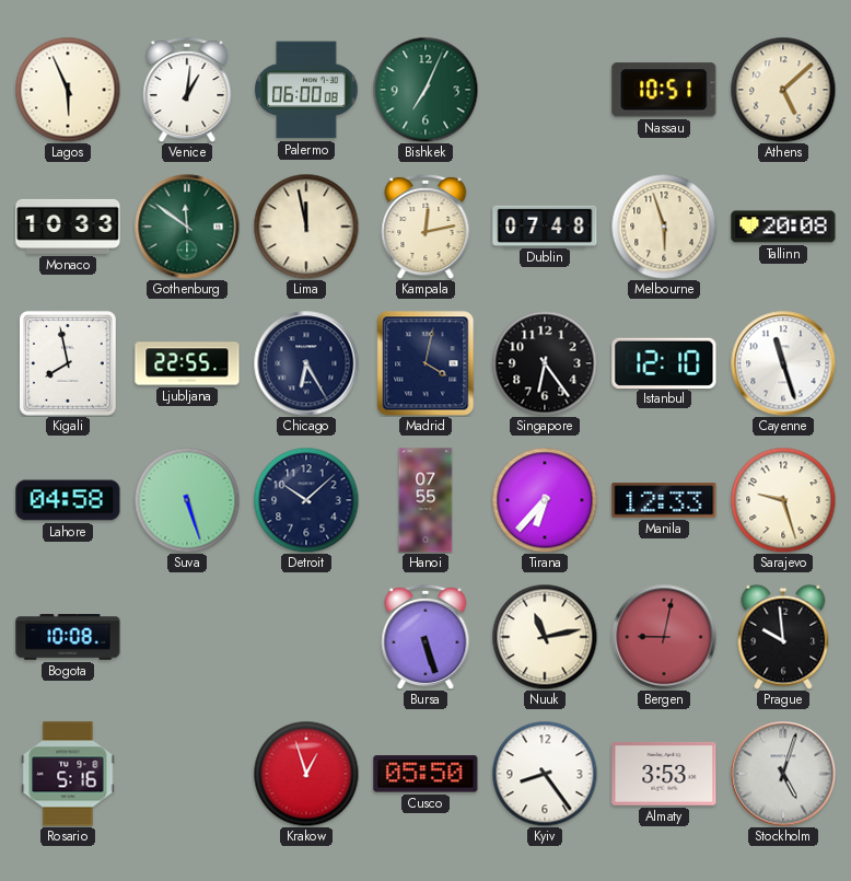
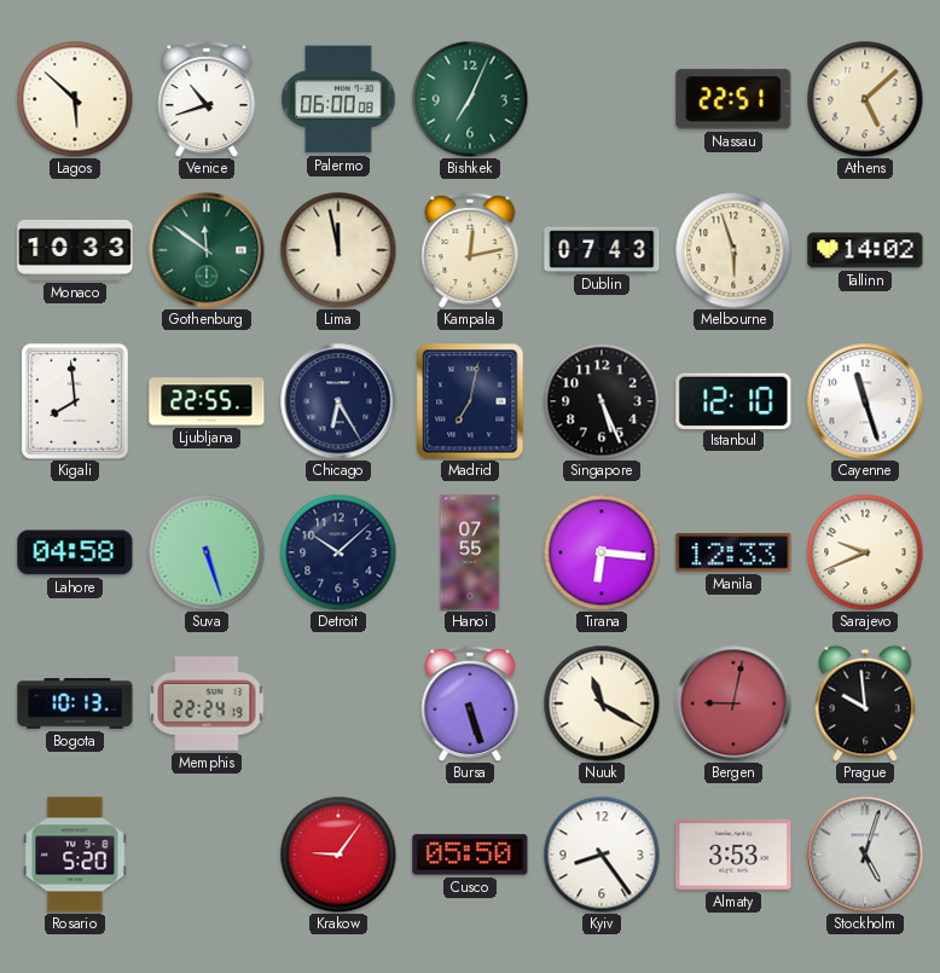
Lagos: 5:56 -> 5:52 (75, 99)
Venice: 1:01 -> 10:42 (207, 99)
Nassau: 10:51 -> 22:51 (733, 99)
Dublin: 07:48 -> 07:43 (602, 249)
Tallinn: 20:08 -> 14:02 (865, 250)
Kigali: 7:58 -> 7:59 (76, 402)
Madrid: 4:02 -> 7:02 (470, 401)
Singapore: 6:24 -> 5:26 (602, 401)
Tirana: 6:37 -> 6:16 (602, 552)
Sarajevo: 9:27 -> 9:41 (865, 552)
Bogota: 10:08 -> 10:13 (75, 705)
Memphis: none -> 22:24 (207, 703)
Nuuk: 11:13 -> 11:20 (602, 703)
Rosario: 5:16 -> 5:20 (75, 855)
Krakow: 12:57 -> 9:06 (338, 855)
